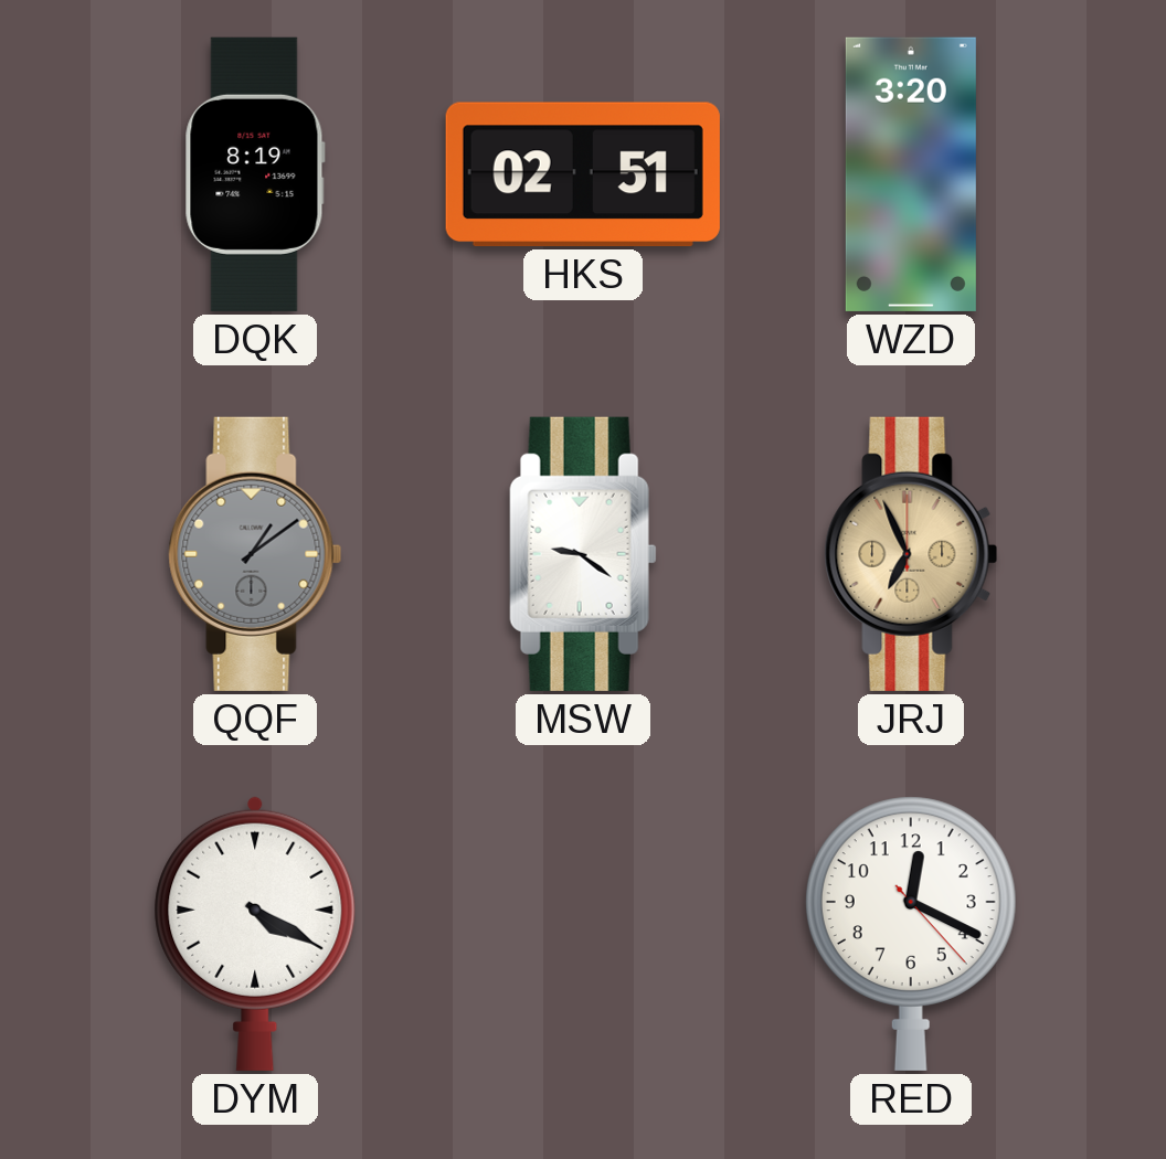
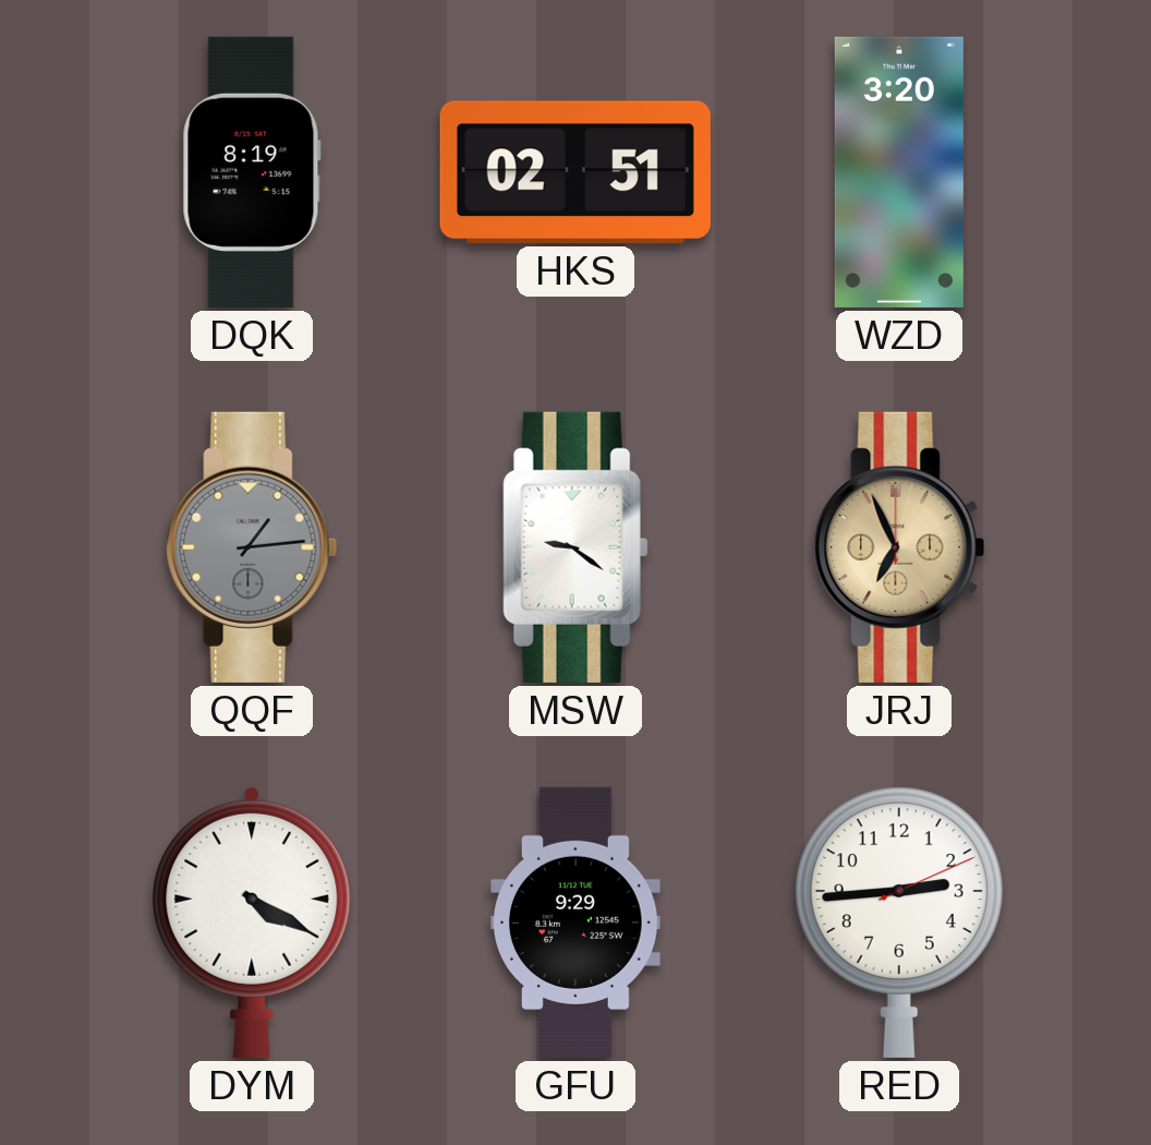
QQF: 1:09 -> 1:14 (252, 547)
GFU: none -> 9:29 (575, 923)
RED: 12:19 -> 2:44 (899, 923)
